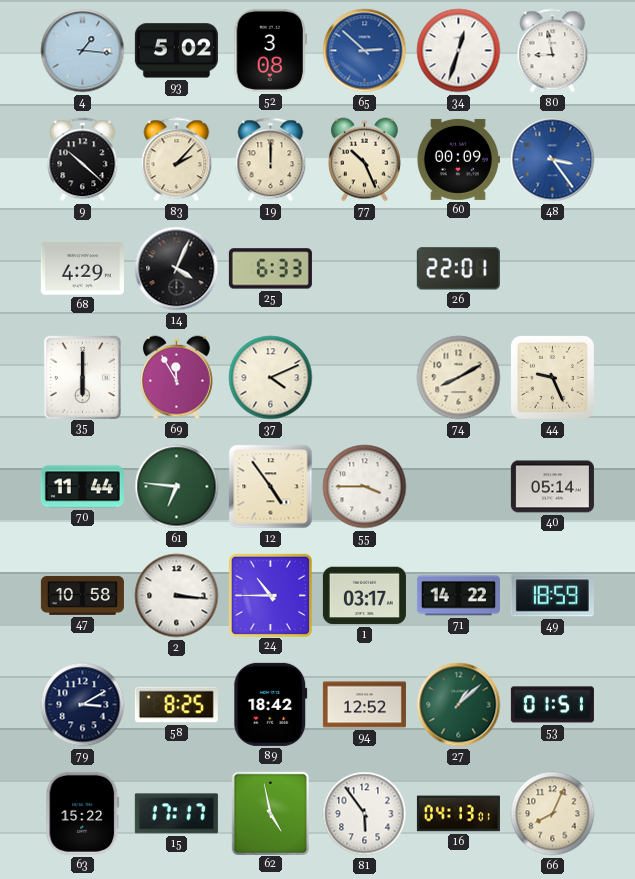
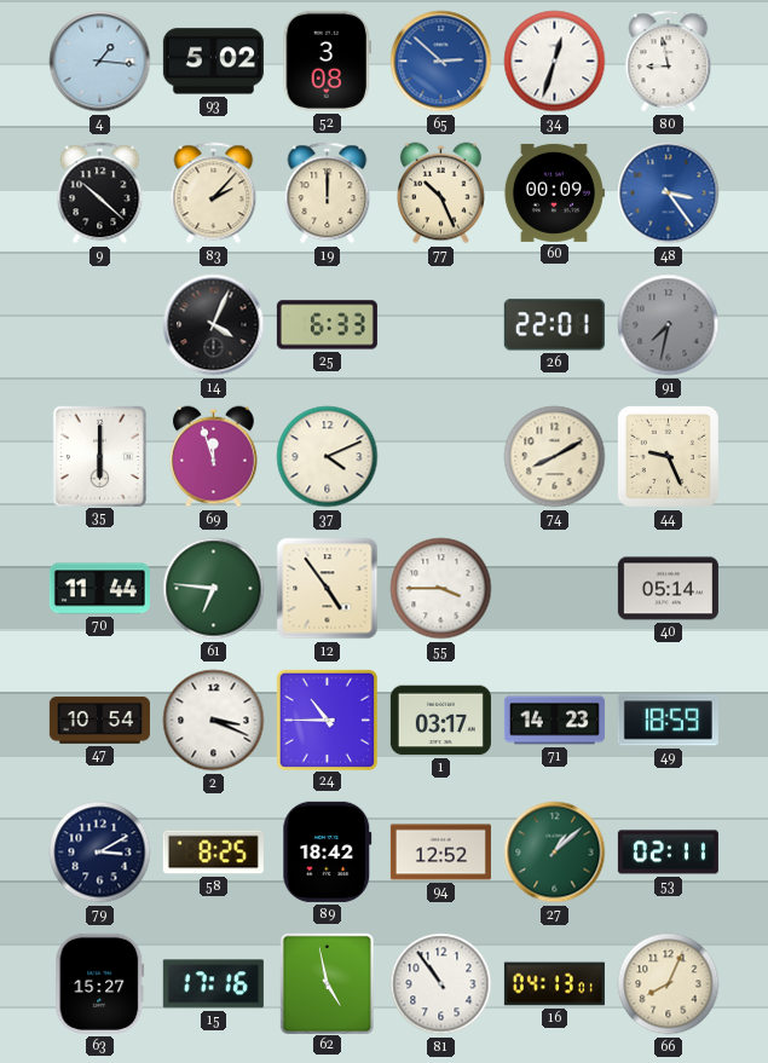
68: 4:29 -> none (82, 269)
91: none -> 7:32 (669, 325)
69: 11:55 -> 11:57 (213, 457)
47: 10:58 -> 10:54 (99, 720)
2: 3:16 -> 3:19 (214, 721)
71: 14:22 -> 14:23 (554, 721)
53: 01:51 -> 02:11 (668, 853)
63: 15:22 -> 15:27 (100, 983)
15: 17:17 -> 17:16 (213, 984)
81: 5:54 -> 10:54 (441, 984)
